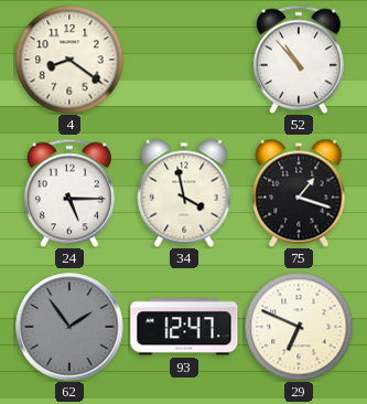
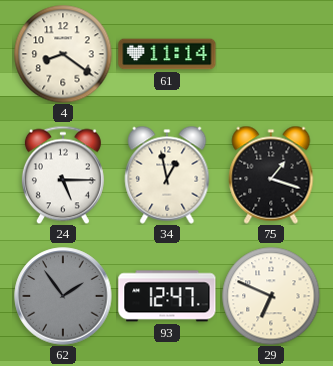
61: none -> 11:14 (167, 54)
52: 10:53 -> none (299, 60)
34: 3:58 -> 12:58 (167, 175)
